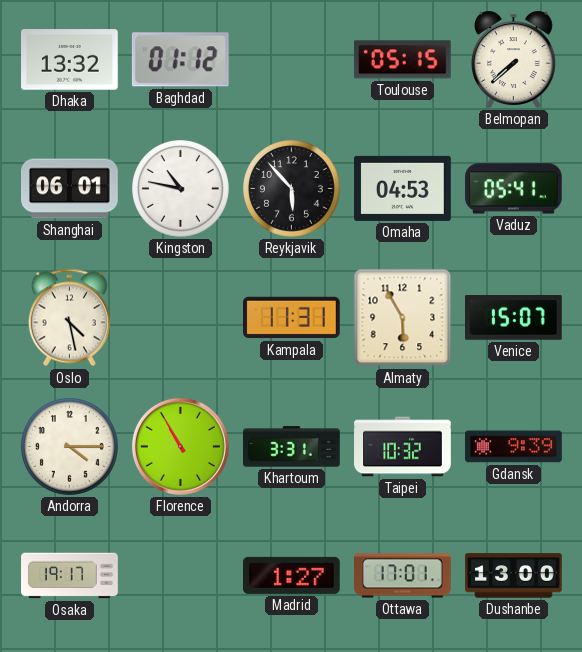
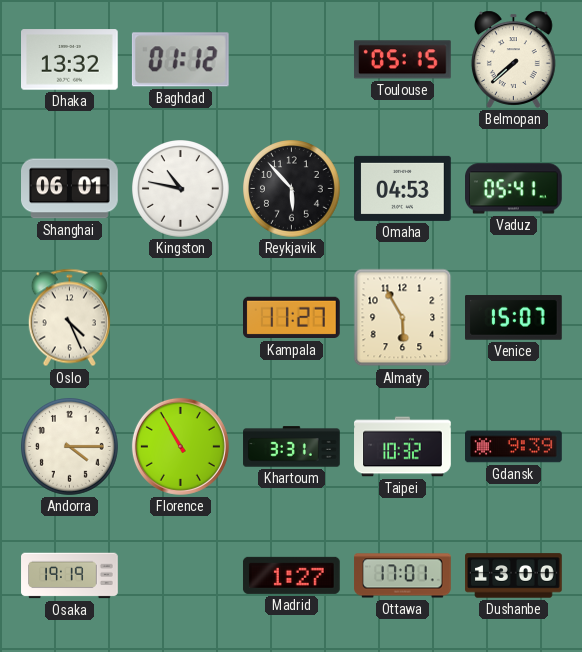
Oslo: 4:28 -> 4:26 (69, 318)
Kampala: 11:31 -> 11:27 (292, 318)
Osaka: 19:17 -> 19:19 (70, 576)
